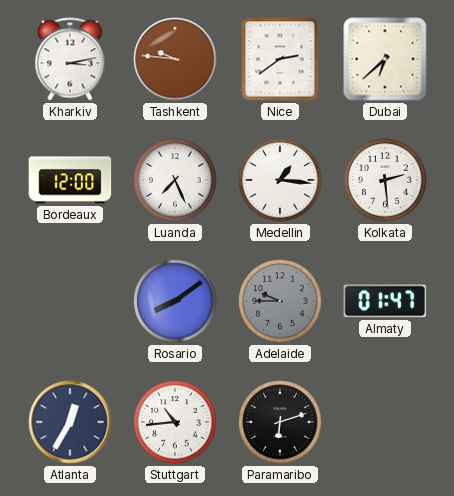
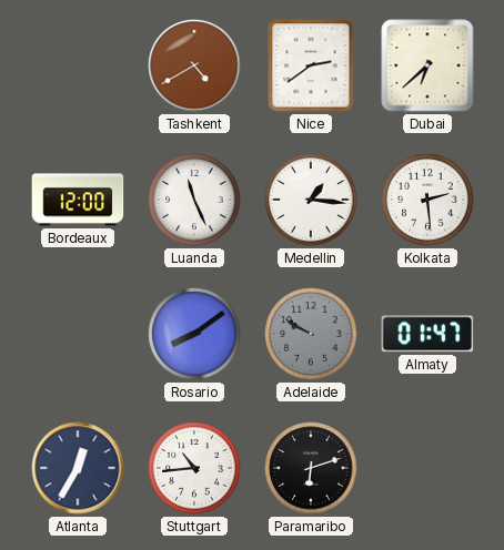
Kharkiv: 3:13 -> none (70, 59)
Tashkent: 9:46 -> 4:40 (194, 65)
Luanda: 7:26 -> 11:26 (194, 200)
Adelaide: 9:45 -> 9:50 (311, 334)
